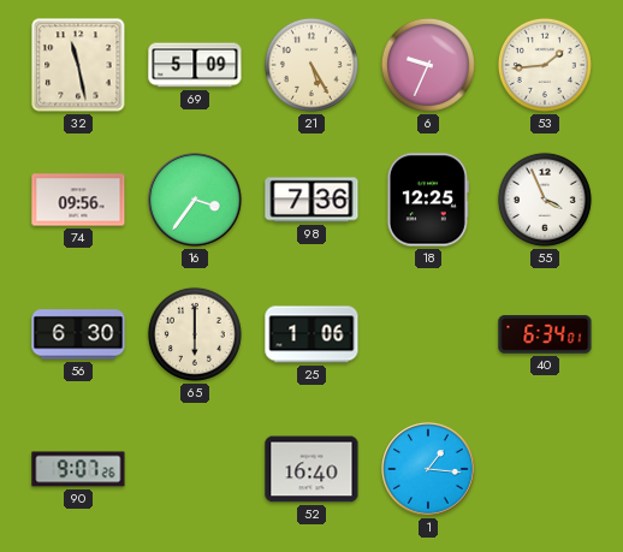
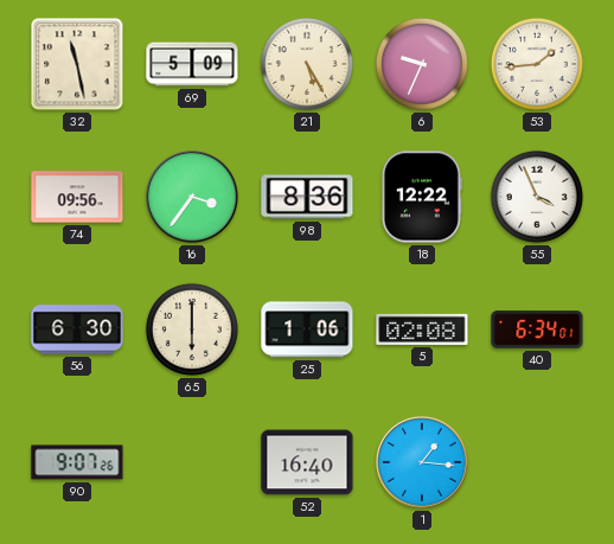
98: 7:36 -> 8:36 (307, 197)
18: 12:25 -> 12:22 (422, 197)
5: none -> 02:08 (422, 329)
